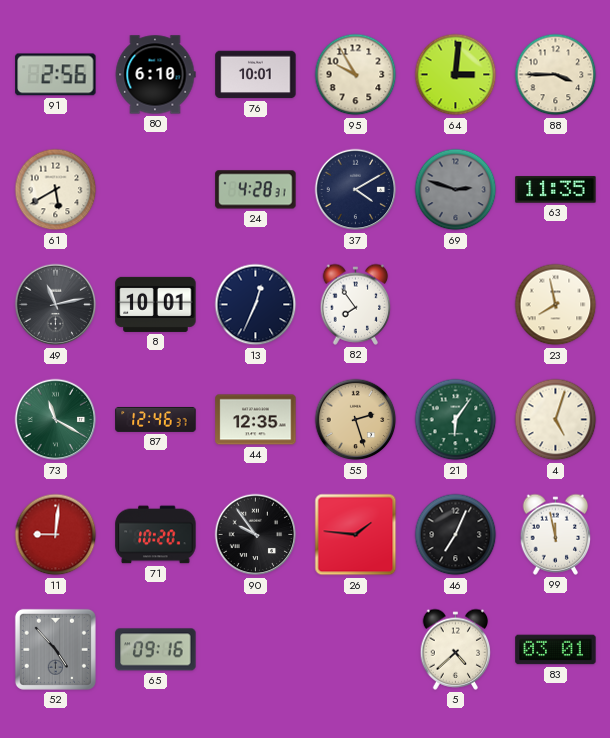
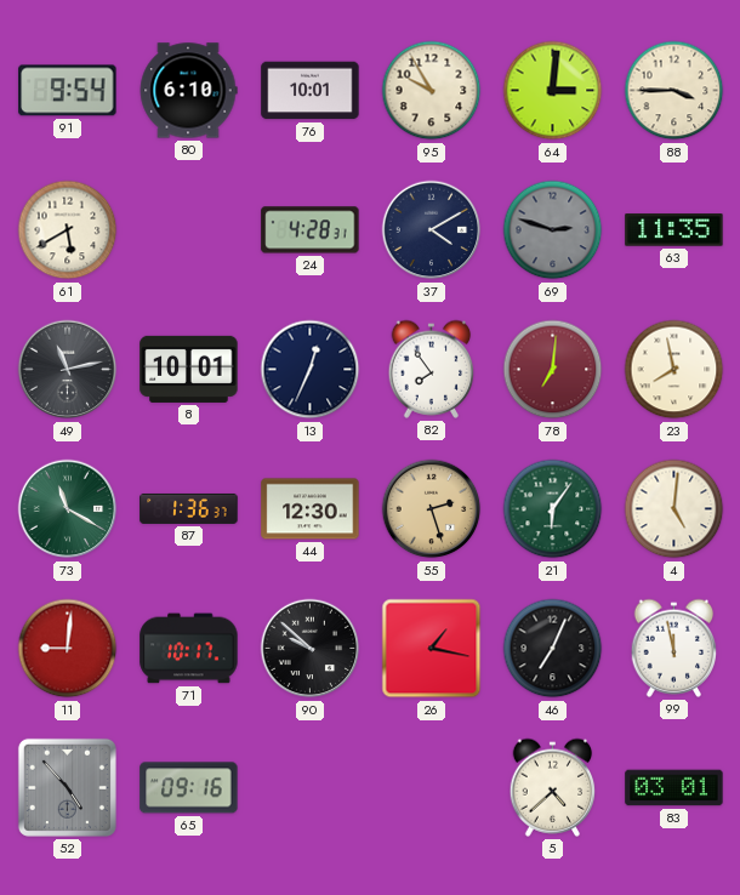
91: 2:56 -> 9:54 (68, 91)
78: none -> 7:01 (553, 370)
87: 12:46 -> 1:36 (189, 508)
44: 12:35 -> 12:30 (311, 509)
4: 5:03 -> 5:01 (674, 509)
71: 10:20 -> 10:17 (189, 649)
90: 9:54 -> 9:52 (311, 649)
26: 1:46 -> 1:17 (432, 649)
